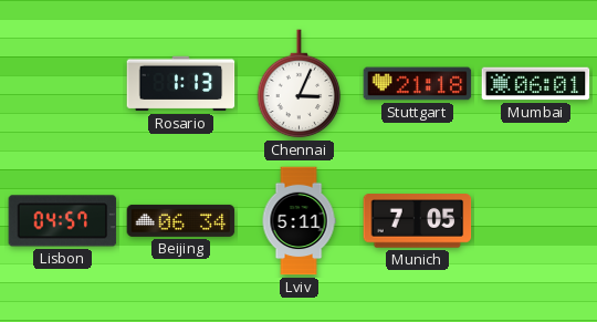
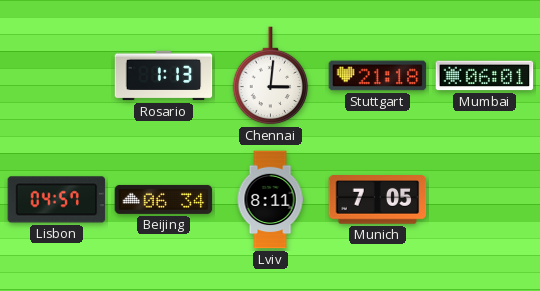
Chennai: 3:04 -> 3:01 (271, 76)
Lviv: 5:11 -> 8:11 (270, 200)
